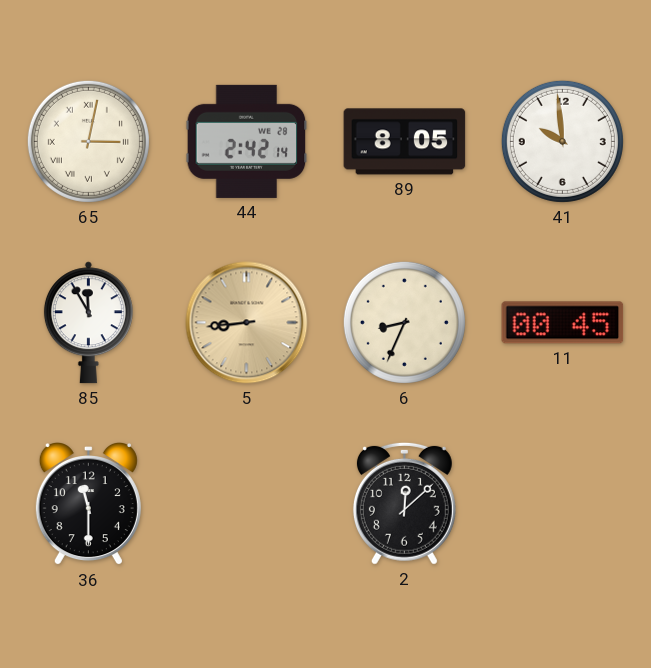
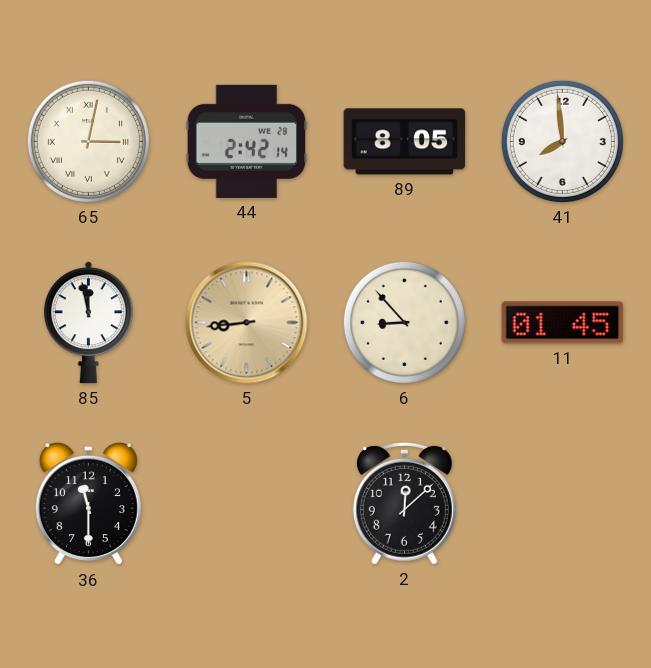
41: 9:59 -> 7:59 (562, 141)
85: 11:55 -> 11:58 (88, 323)
6: 8:34 -> 8:53 (404, 322)
11: 00:45 -> 01:45 (563, 323)
